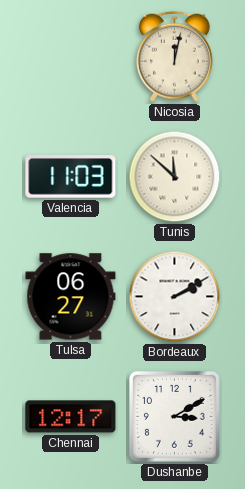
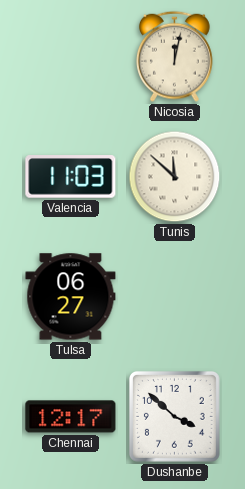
Bordeaux: 2:10 -> none (175, 297)
Dushanbe: 3:10 -> 3:52 (174, 416)
